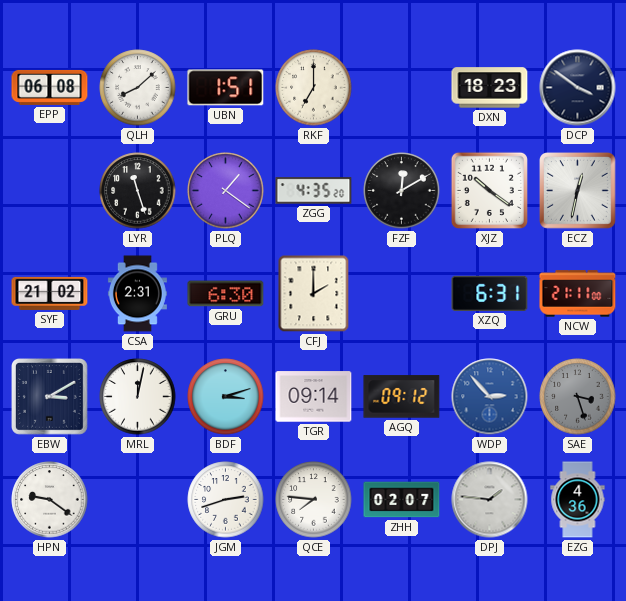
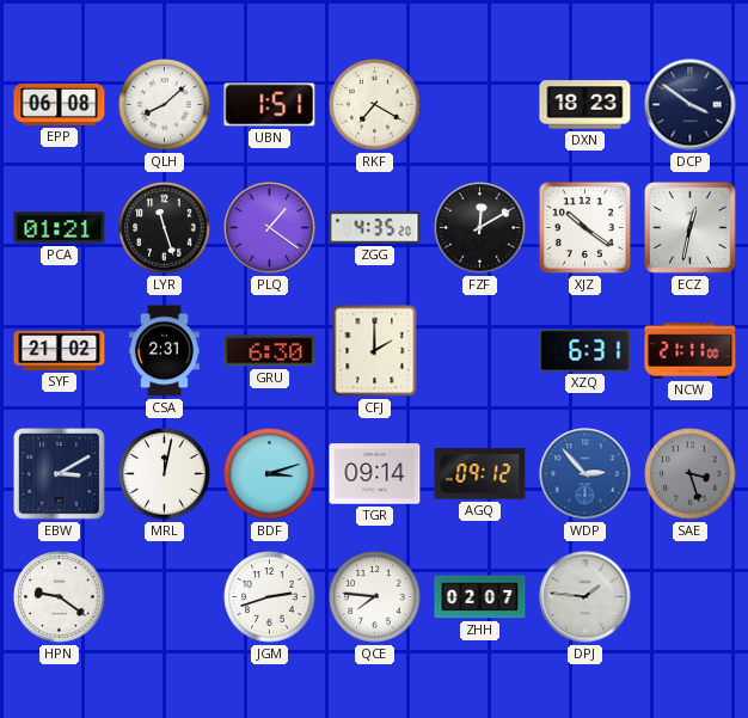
RKF: 7:00 -> 7:20 (375, 105)
PCA: none -> 01:21 (60, 228)
EZG: 4:36 -> none (578, 500)
